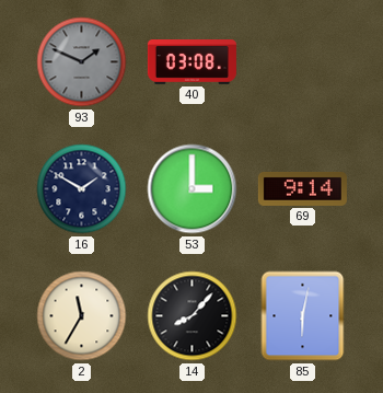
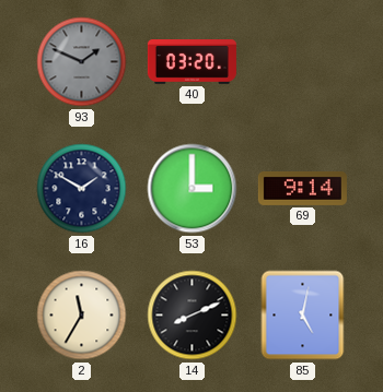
40: 03:08 -> 03:20 (191, 62)
14: 8:07 -> 8:11 (193, 316)
85: 6:02 -> 5:02 (303, 316)
